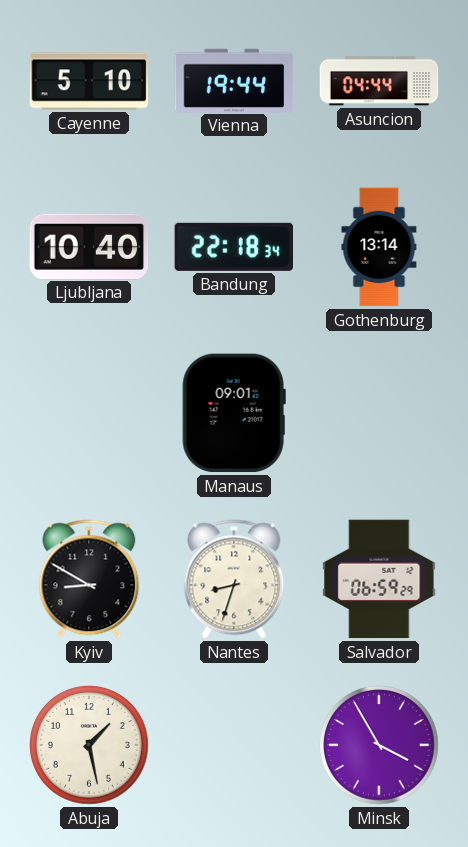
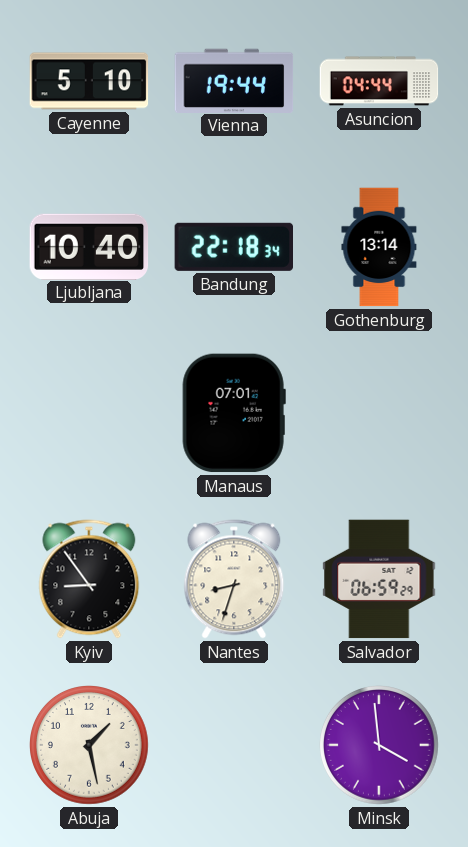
Manaus: 09:01 -> 07:01 (234, 413)
Kyiv: 8:50 -> 8:54 (89, 579)
Minsk: 3:55 -> 3:59 (380, 746)
